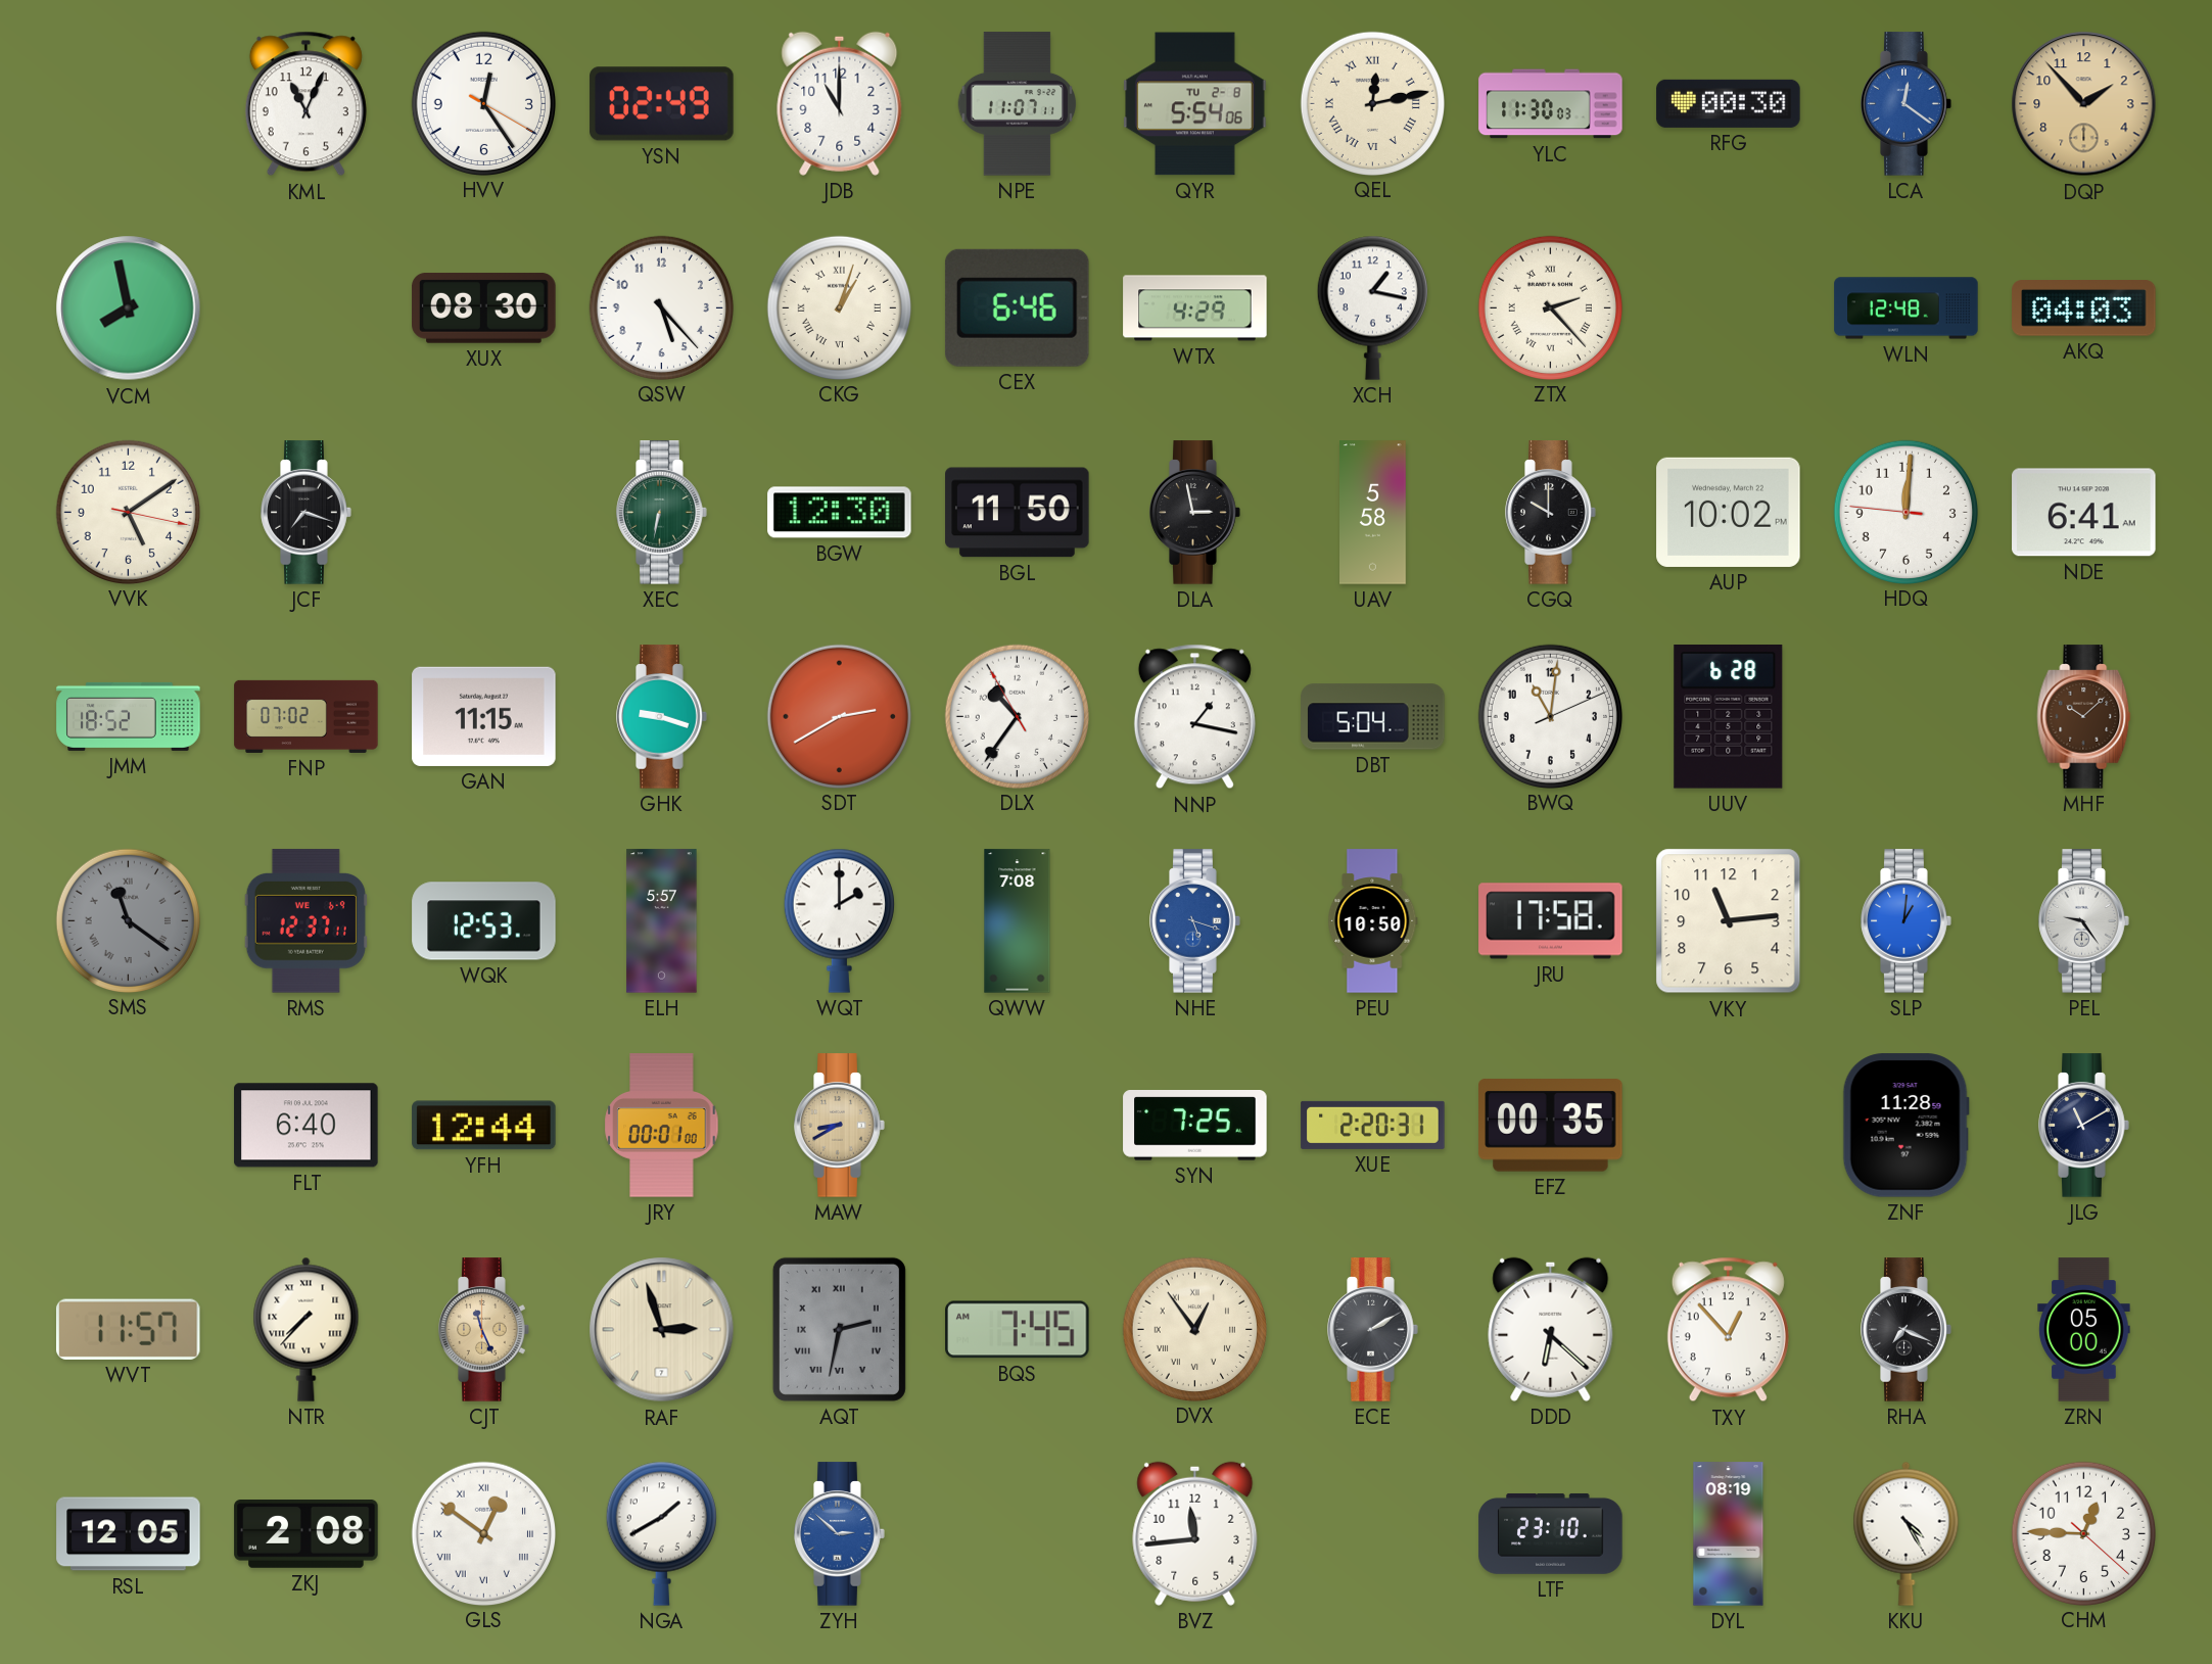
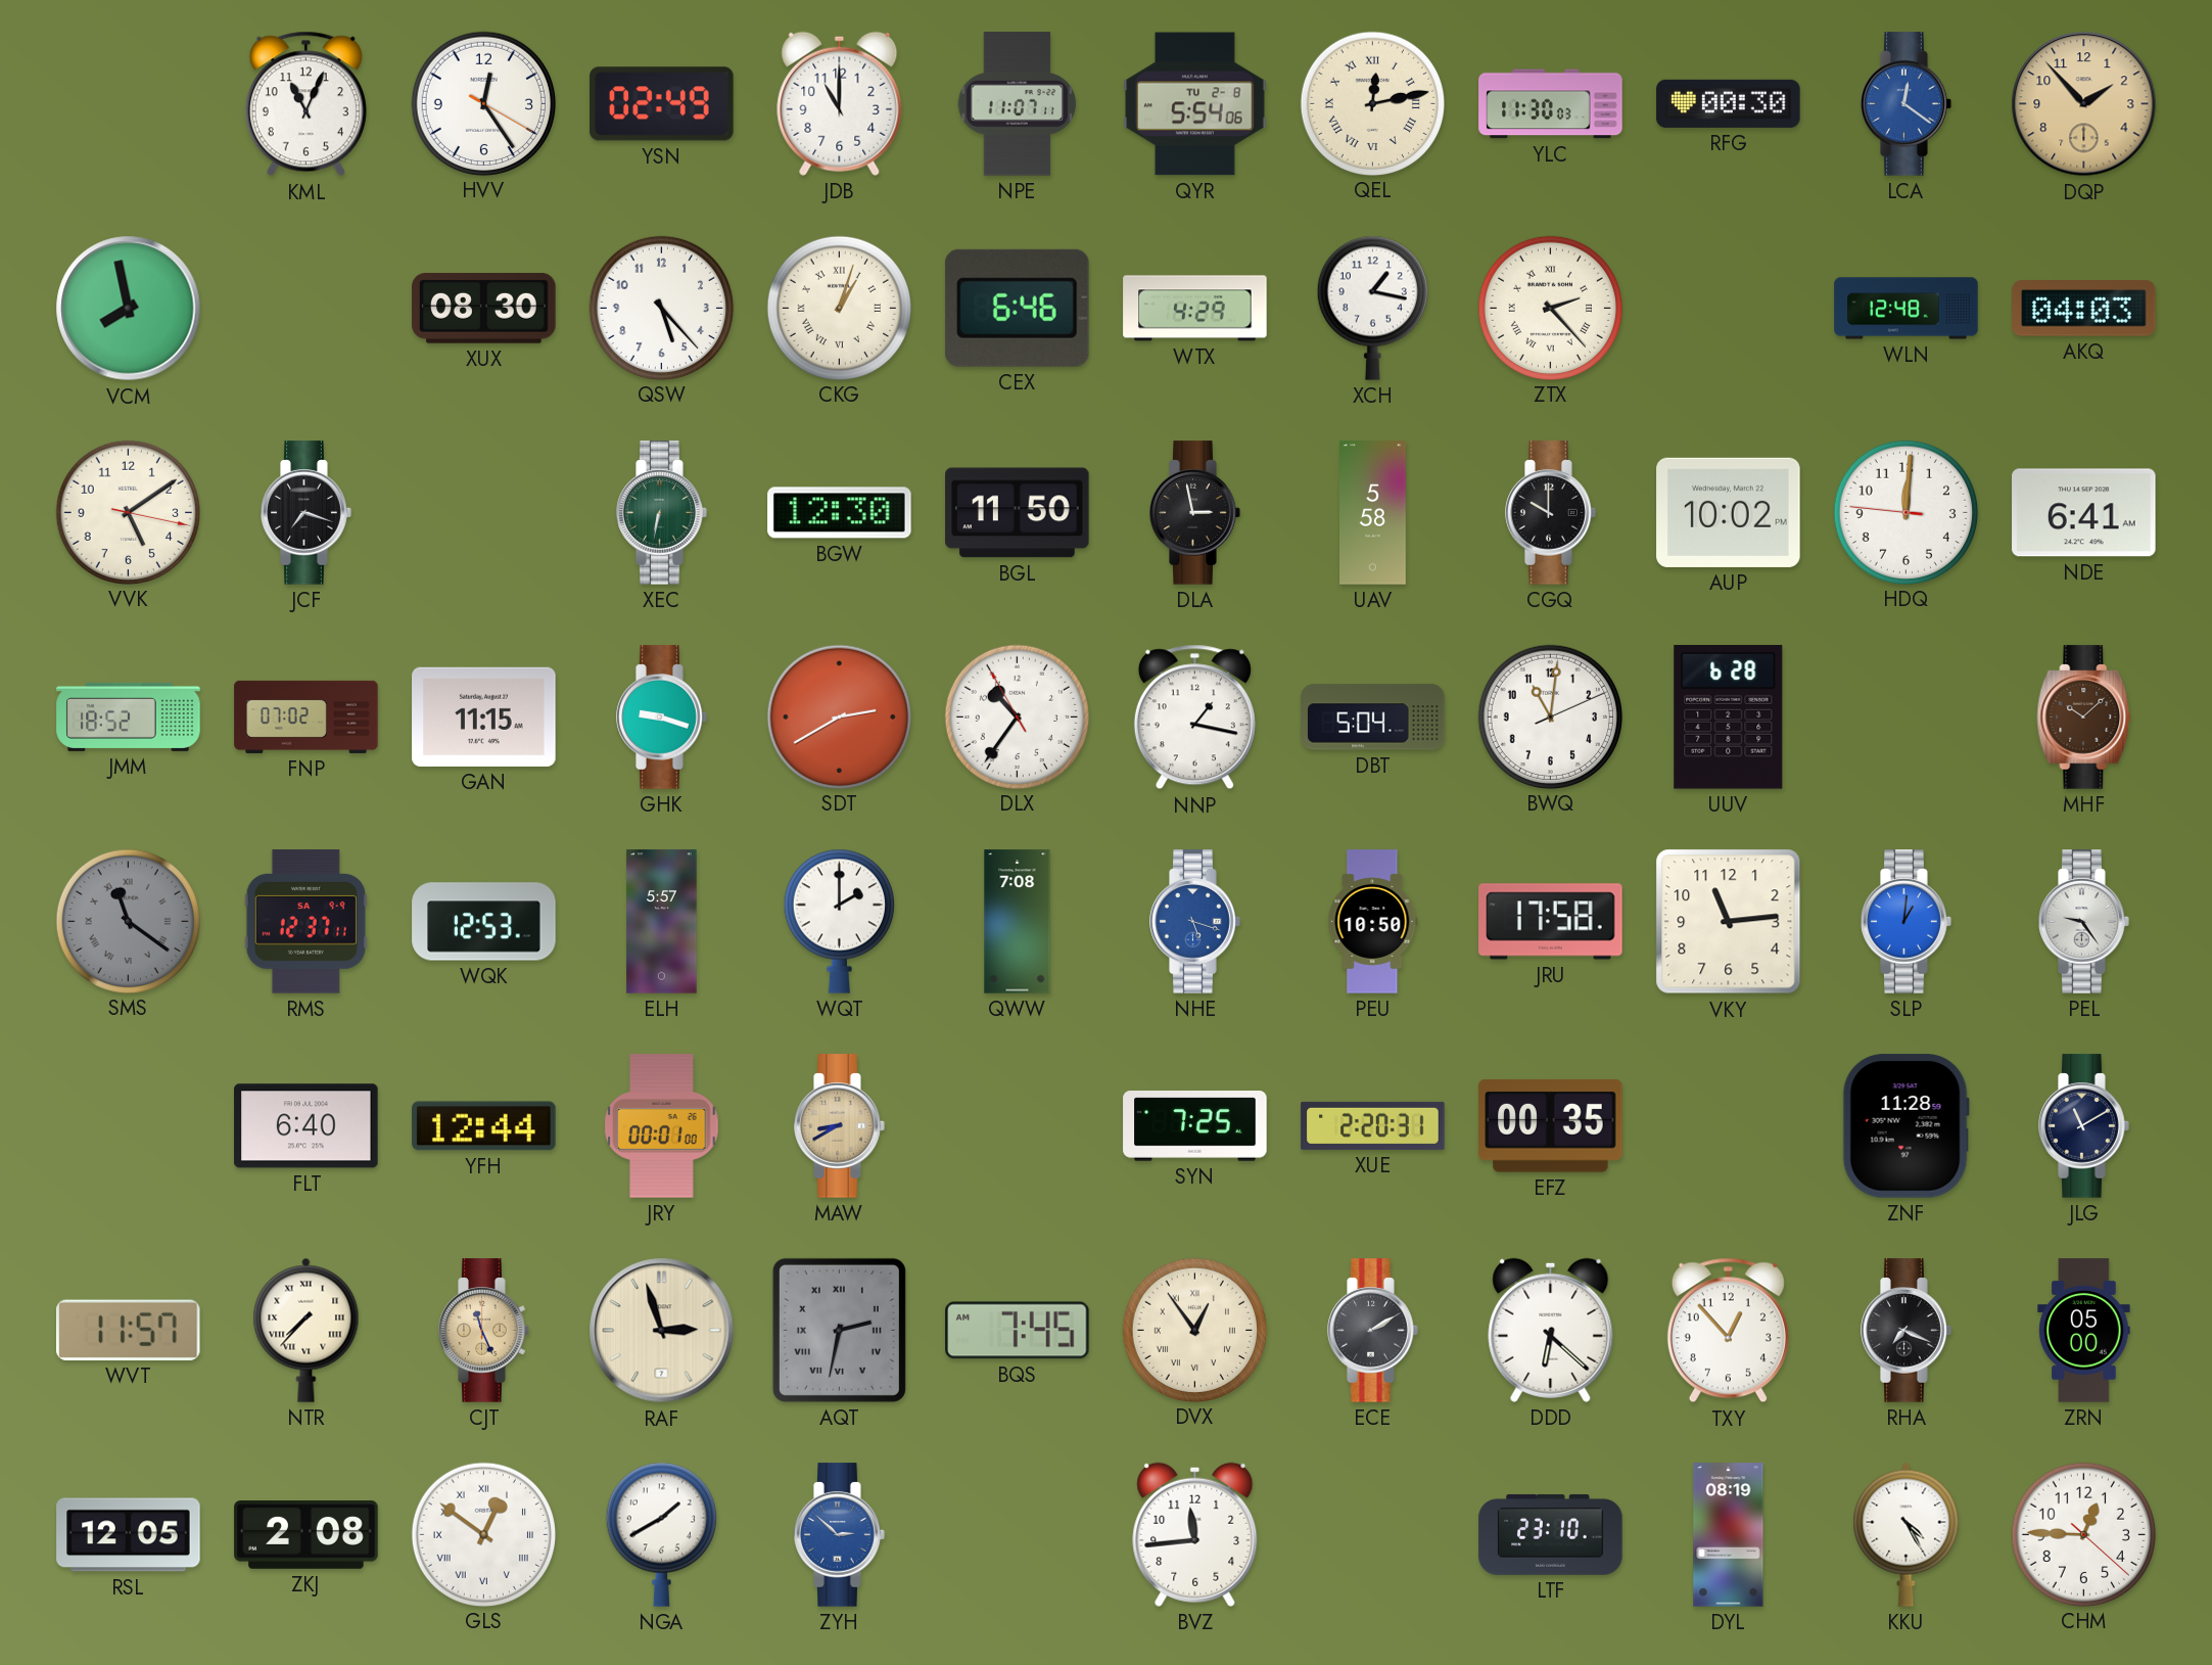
RMS date: WE 6-9 -> SA 9-9 (305, 922)
